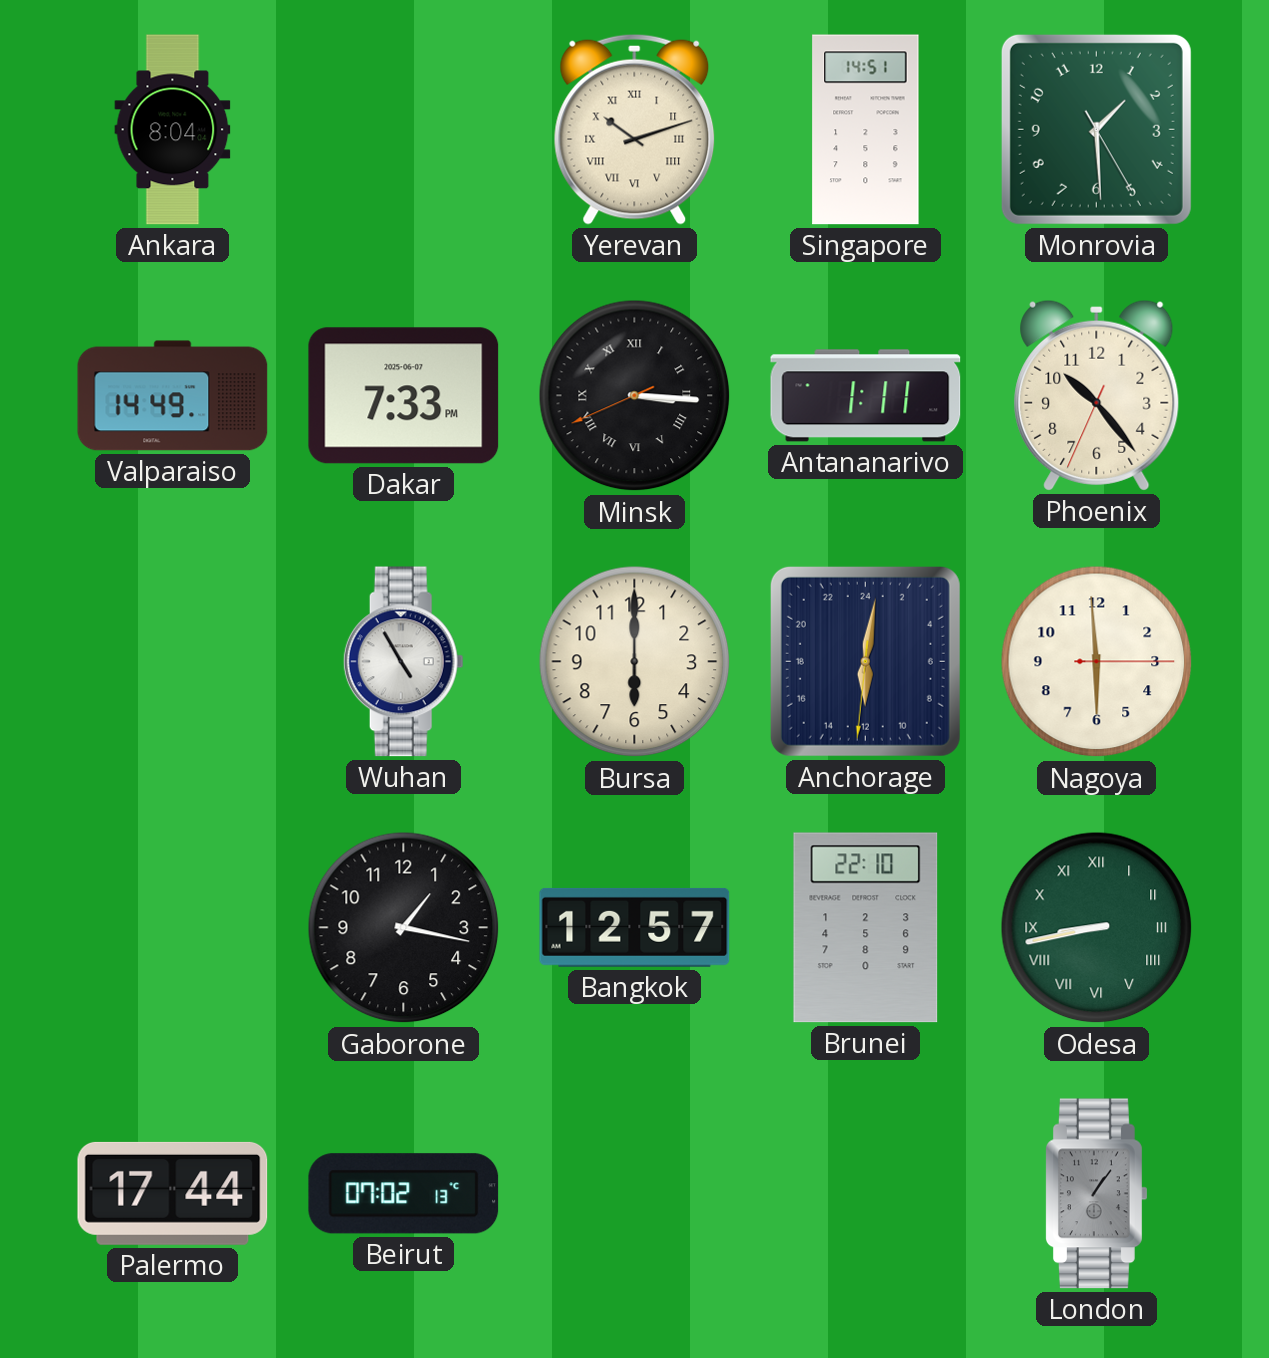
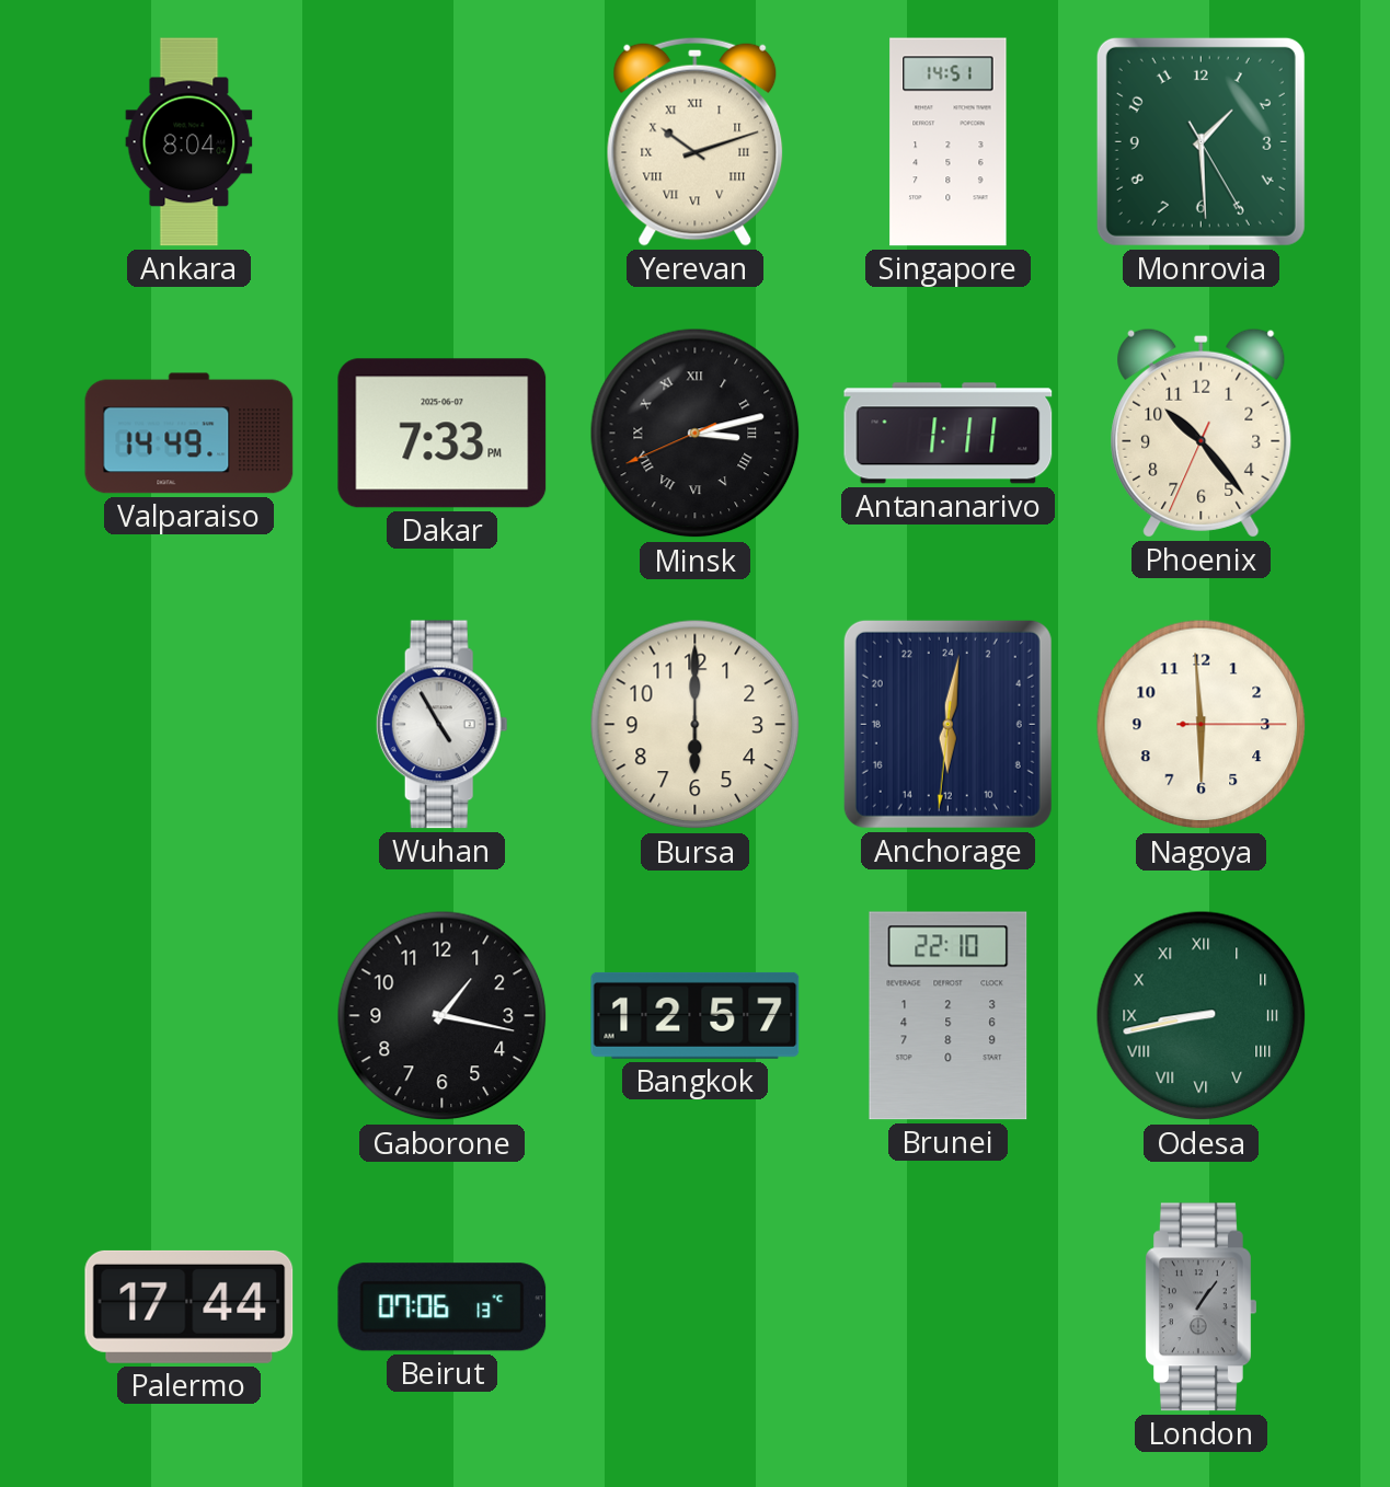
Minsk: 3:15 -> 3:12 (696, 434)
Beirut: 07:02 -> 07:06 (443, 1307)
